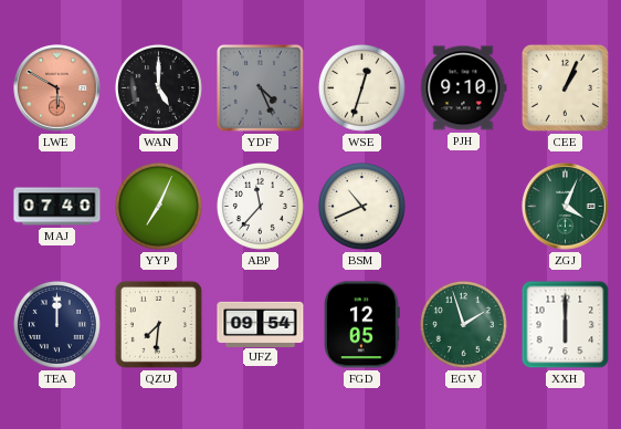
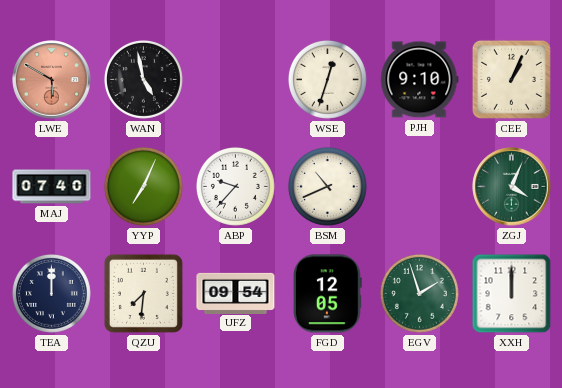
WAN: 5:00 -> 4:58 (143, 79)
YDF: 4:26 -> none (261, 88)
ABP: 11:37 -> 9:37 (235, 186)
XXH: 6:00 -> 12:00 (512, 294)
